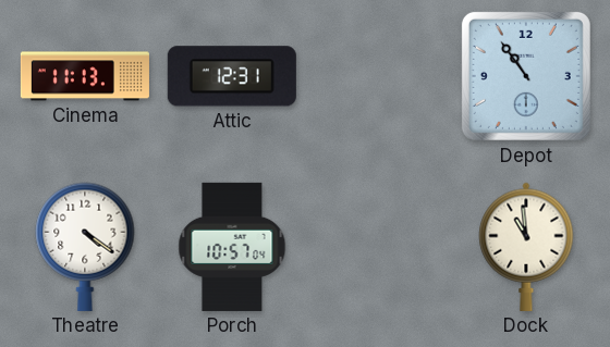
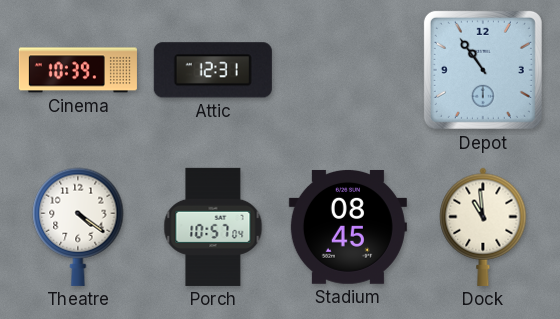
Cinema: 11:13 -> 10:39 (78, 70)
Stadium: none -> 08:45 (348, 227)
